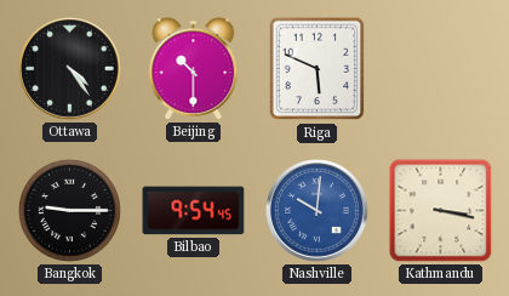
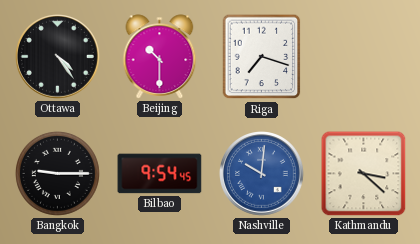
Riga: 5:49 -> 7:18 (262, 57)
Kathmandu: 3:17 -> 3:22 (364, 174)
